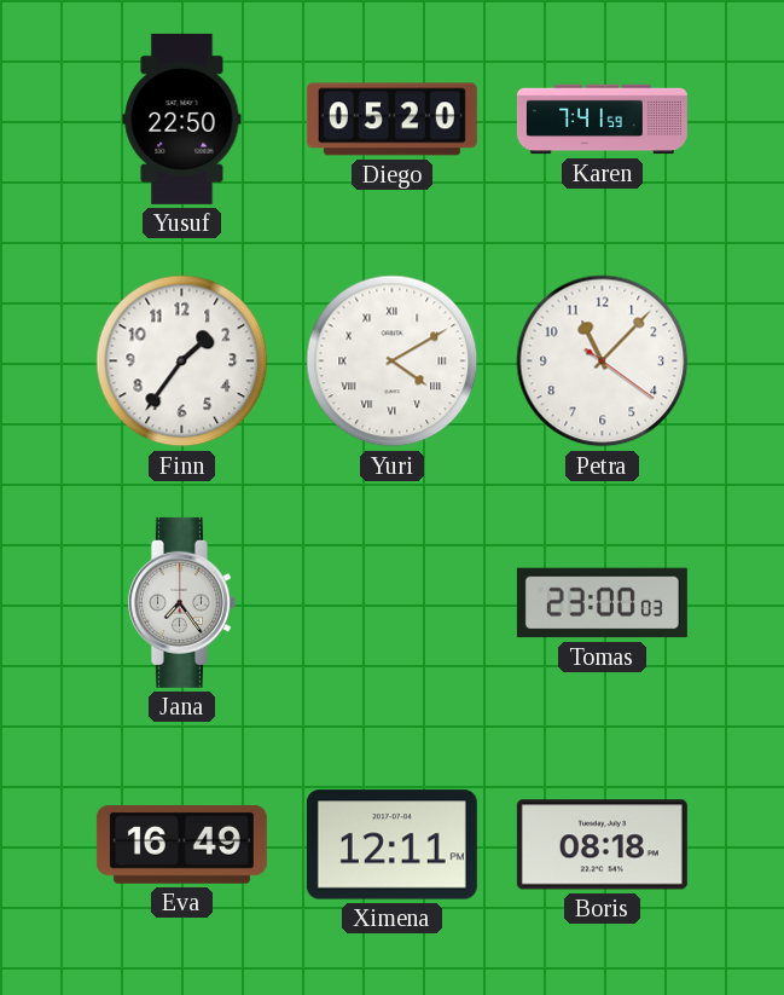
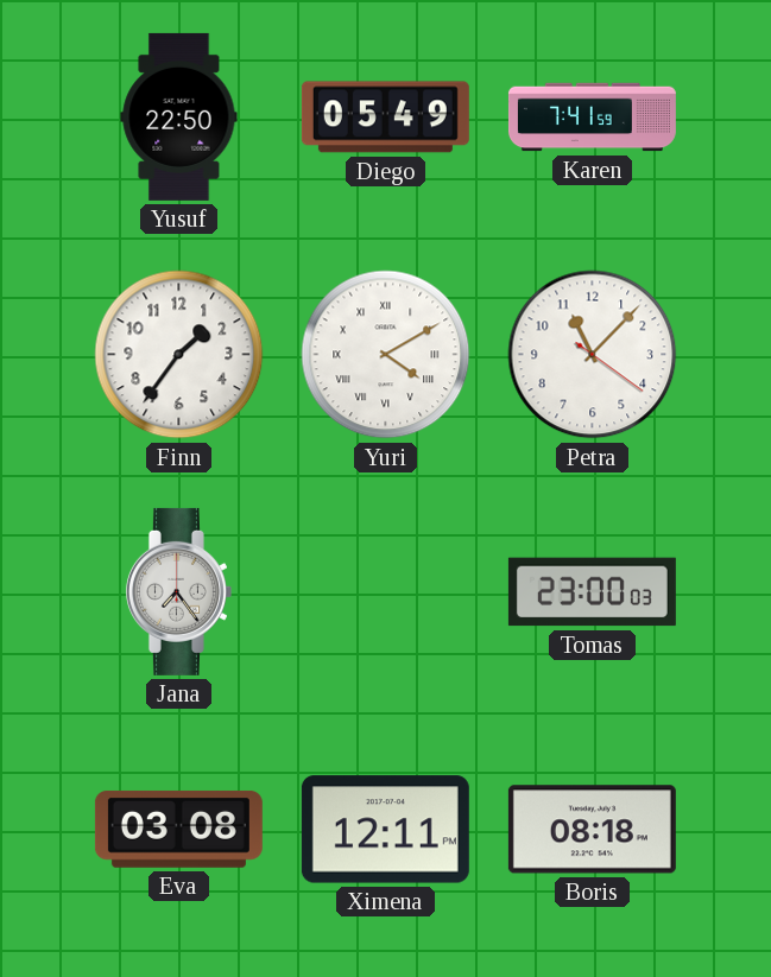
Diego: 05:20 -> 05:49 (385, 118)
Eva: 16:49 -> 03:08 (178, 829)
